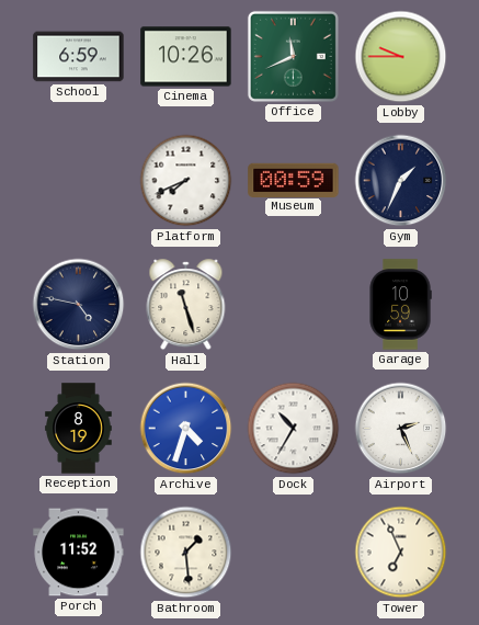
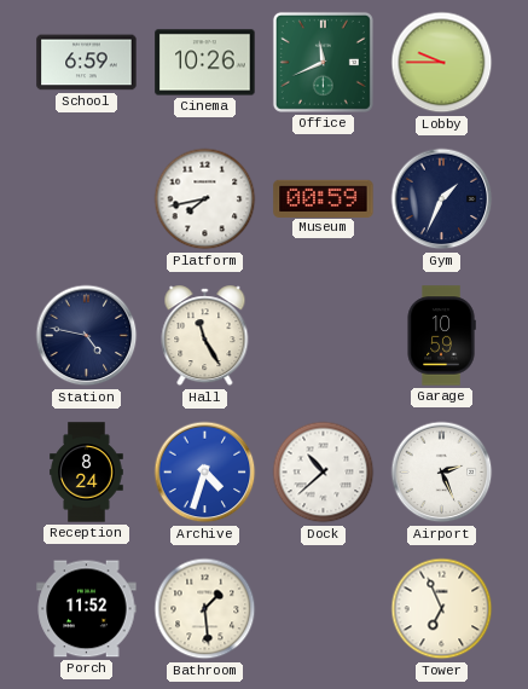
Platform: 7:41 -> 7:43 (205, 199)
Hall: 11:27 -> 11:25 (205, 336)
Reception: 8:19 -> 8:24 (87, 473)
Dock: 10:35 -> 10:38 (324, 473)
